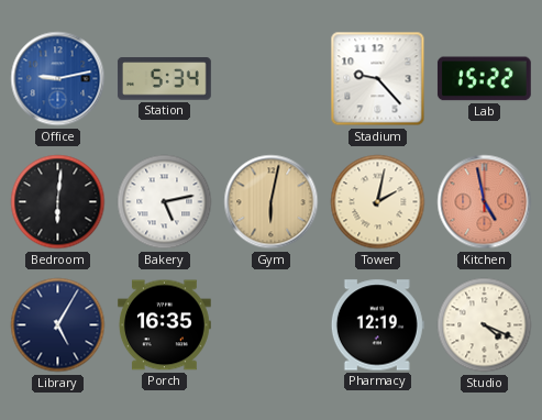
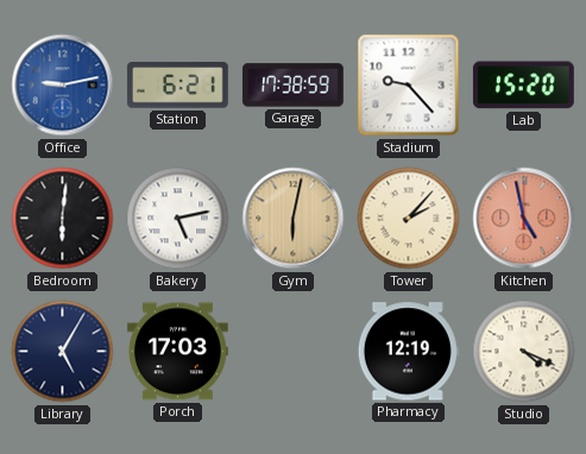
Station: 5:34 -> 6:21 (177, 86)
Garage: none -> 17:38 (292, 86)
Lab: 15:22 -> 15:20 (523, 86)
Tower: 2:02 -> 2:07 (409, 219)
Porch: 16:35 -> 17:03 (177, 352)
